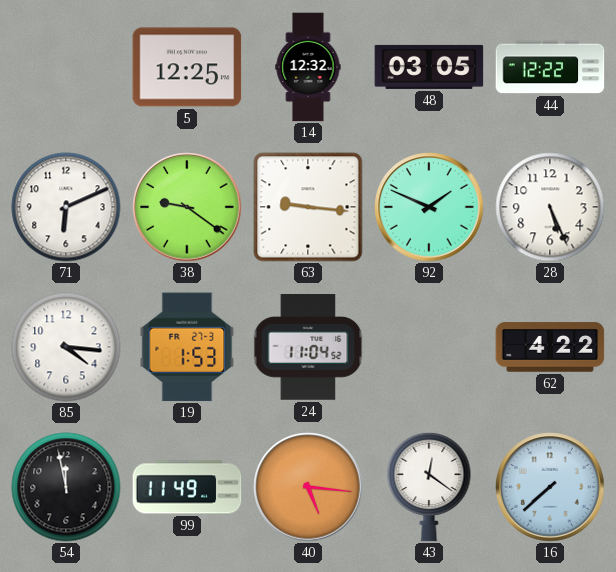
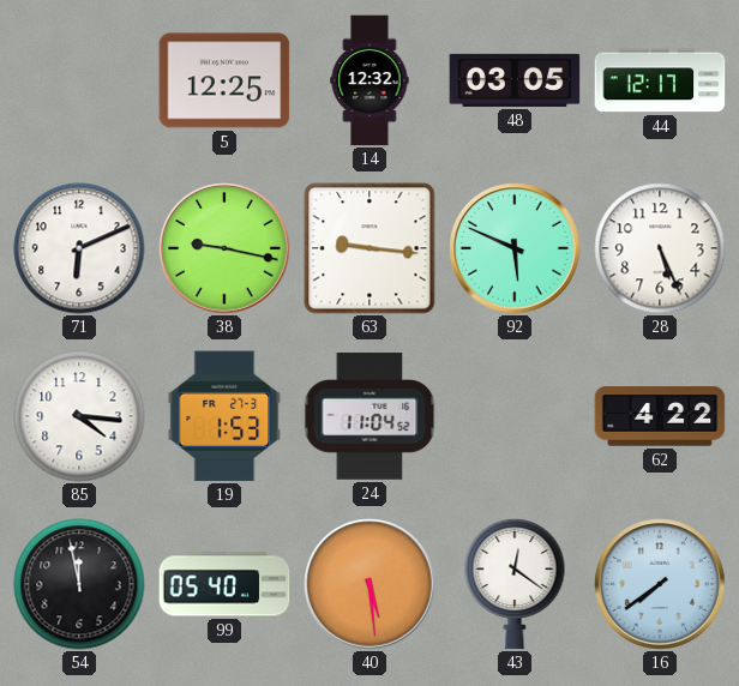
44: 12:22 -> 12:17 (660, 80)
38: 9:21 -> 9:17 (224, 248)
92: 1:49 -> 5:49 (515, 248)
99: 11:49 -> 05:40 (224, 584)
40: 5:16 -> 5:29 (369, 584)
16: 7:38 -> 7:39 (660, 584)
